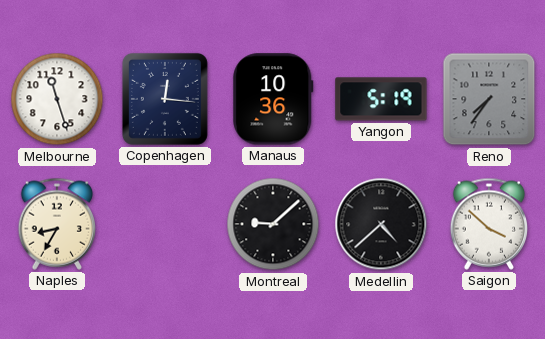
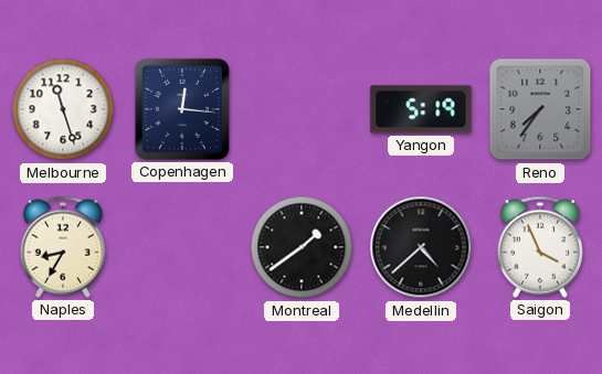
Manaus: 10:36 -> none (273, 99)
Montreal: 9:08 -> 1:39 (302, 247)
Saigon: 3:52 -> 3:56 (539, 247)
